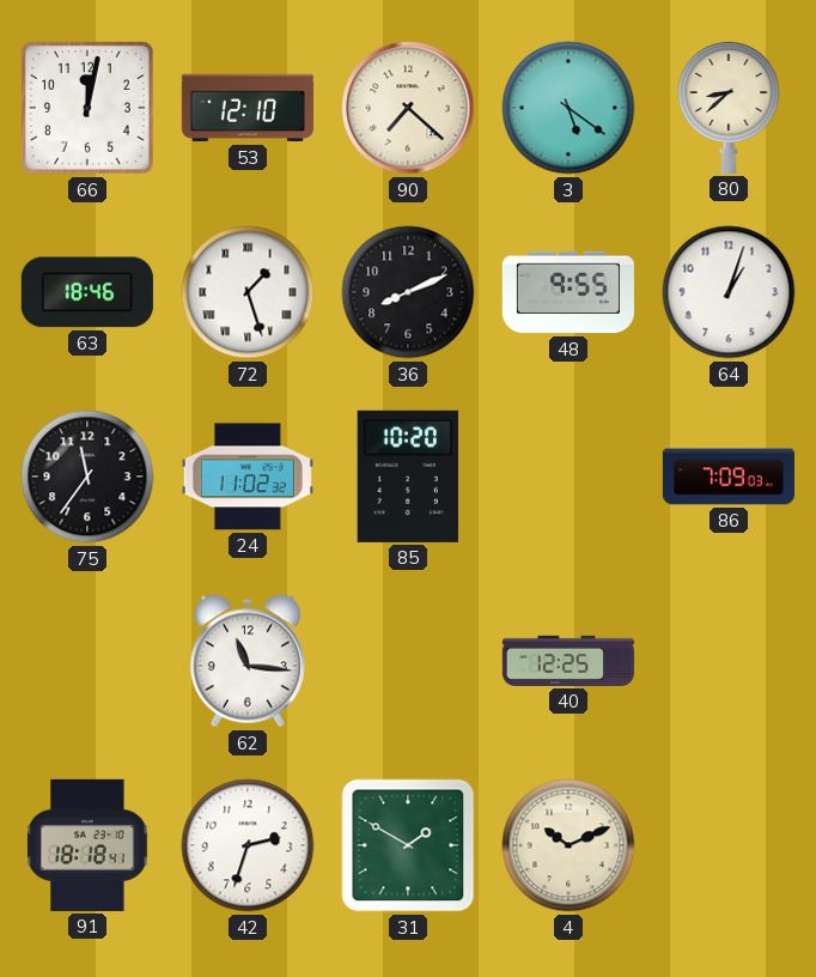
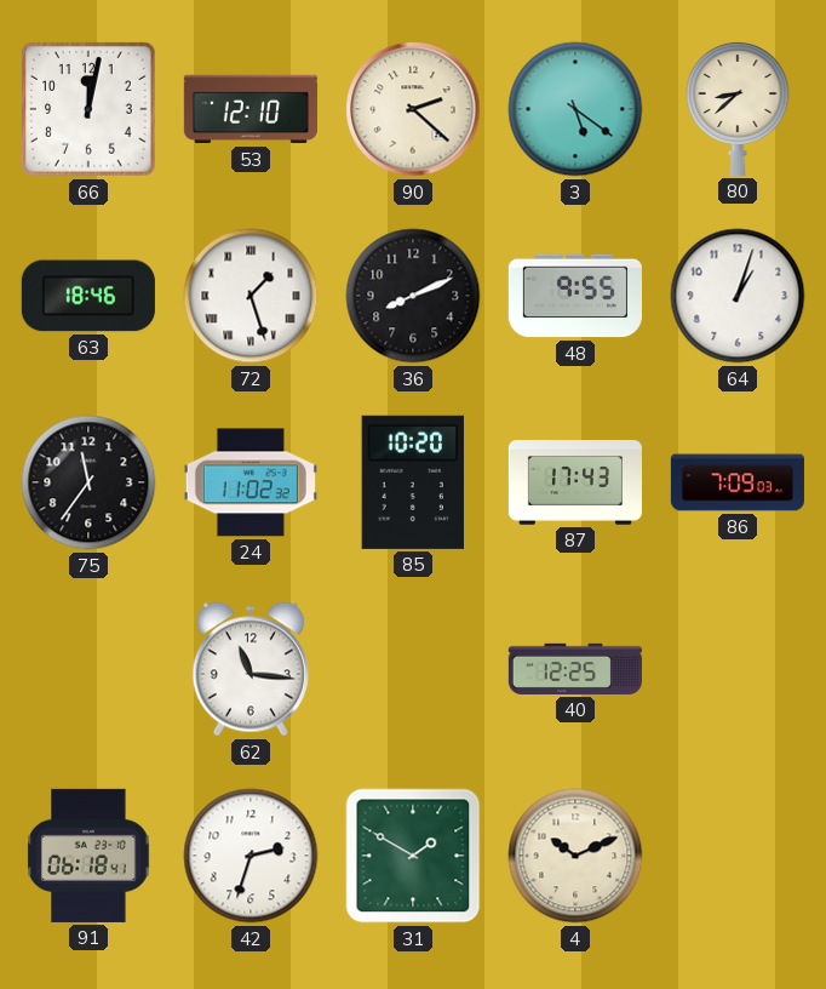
90: 7:22 -> 2:22 (413, 109)
87: none -> 17:43 (575, 482)
91: 18:18 -> 06:18 (88, 856)
